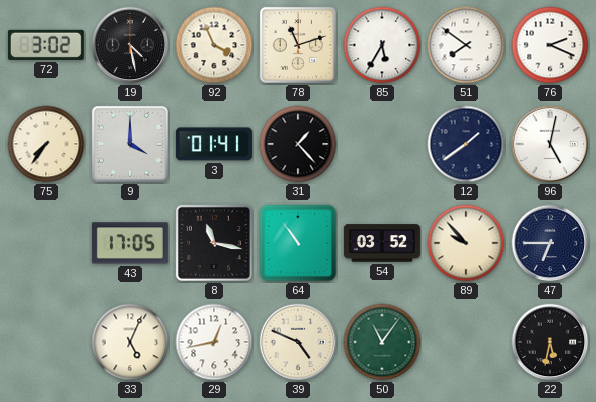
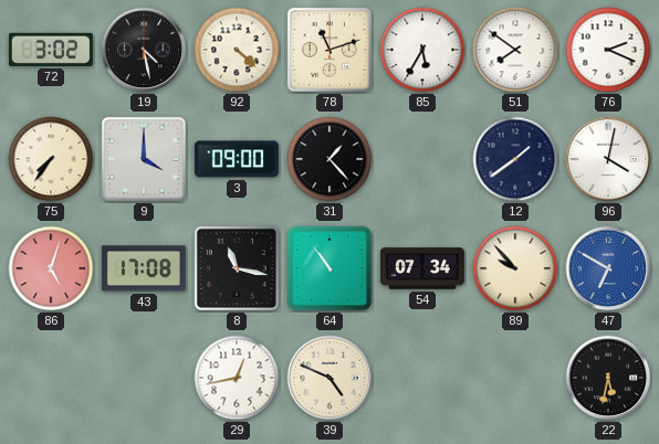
92: 3:56 -> 4:22 (237, 50)
3: 01:41 -> 09:00 (237, 159)
96: 5:02 -> 4:02 (608, 159)
86: none -> 5:03 (51, 268)
43: 17:05 -> 17:08 (144, 268)
54: 03:52 -> 07:34 (422, 268)
47: 6:45 -> 6:50 (608, 268)
47 dial: navy -> blue (608, 268)
33: 5:04 -> none (130, 342)
50: 11:06 -> none (382, 342)
